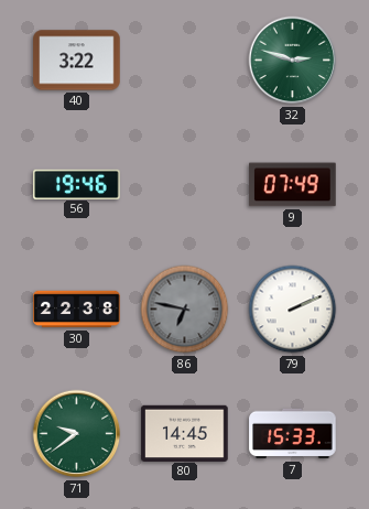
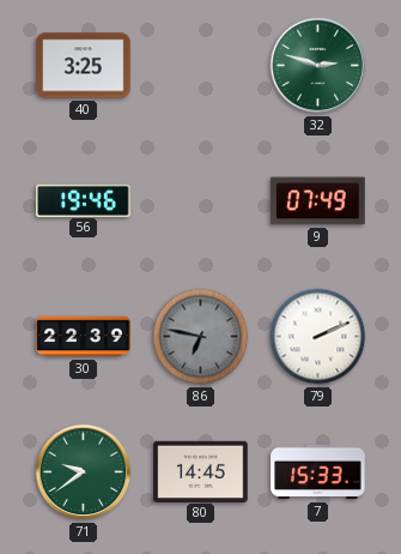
40: 3:22 -> 3:25 (84, 66)
30: 22:38 -> 22:39 (84, 337)
